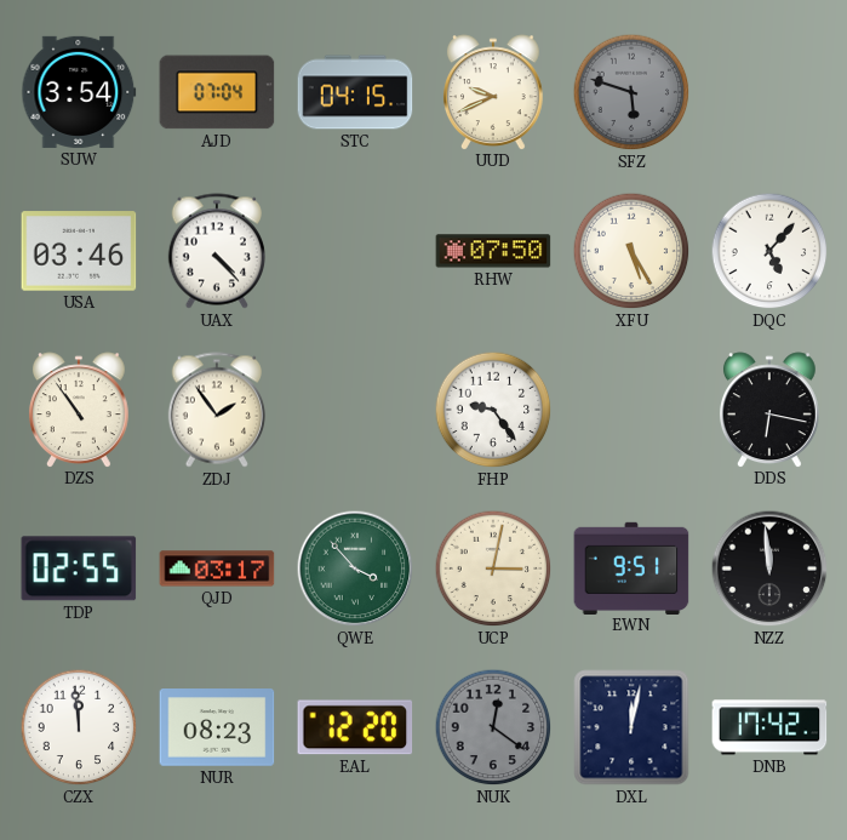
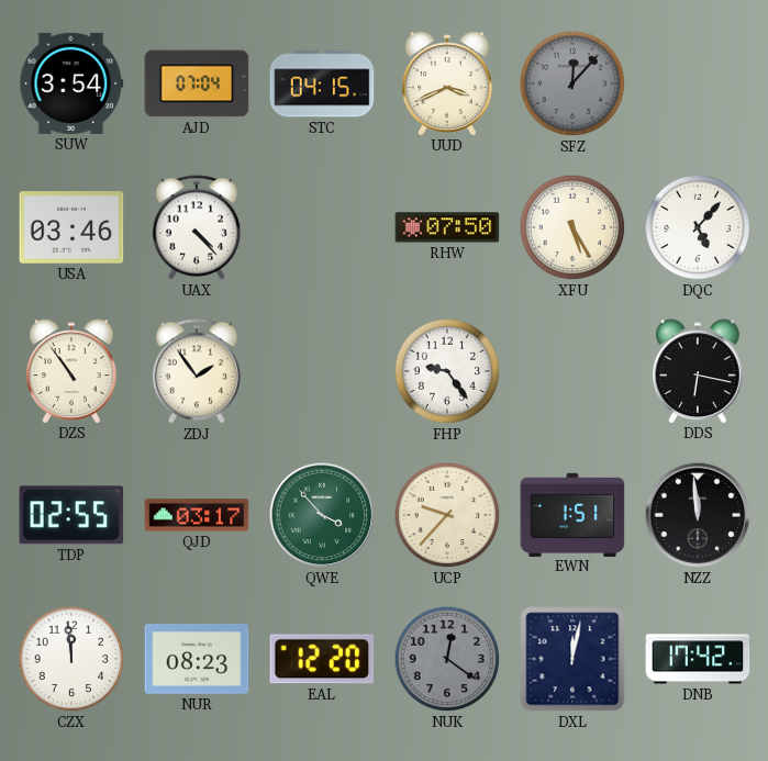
UUD: 9:41 -> 3:41 (447, 83)
SFZ: 5:48 -> 12:07 (572, 83)
UCP: 3:02 -> 9:37 (447, 515)
EWN: 9:51 -> 1:51 (572, 514)
